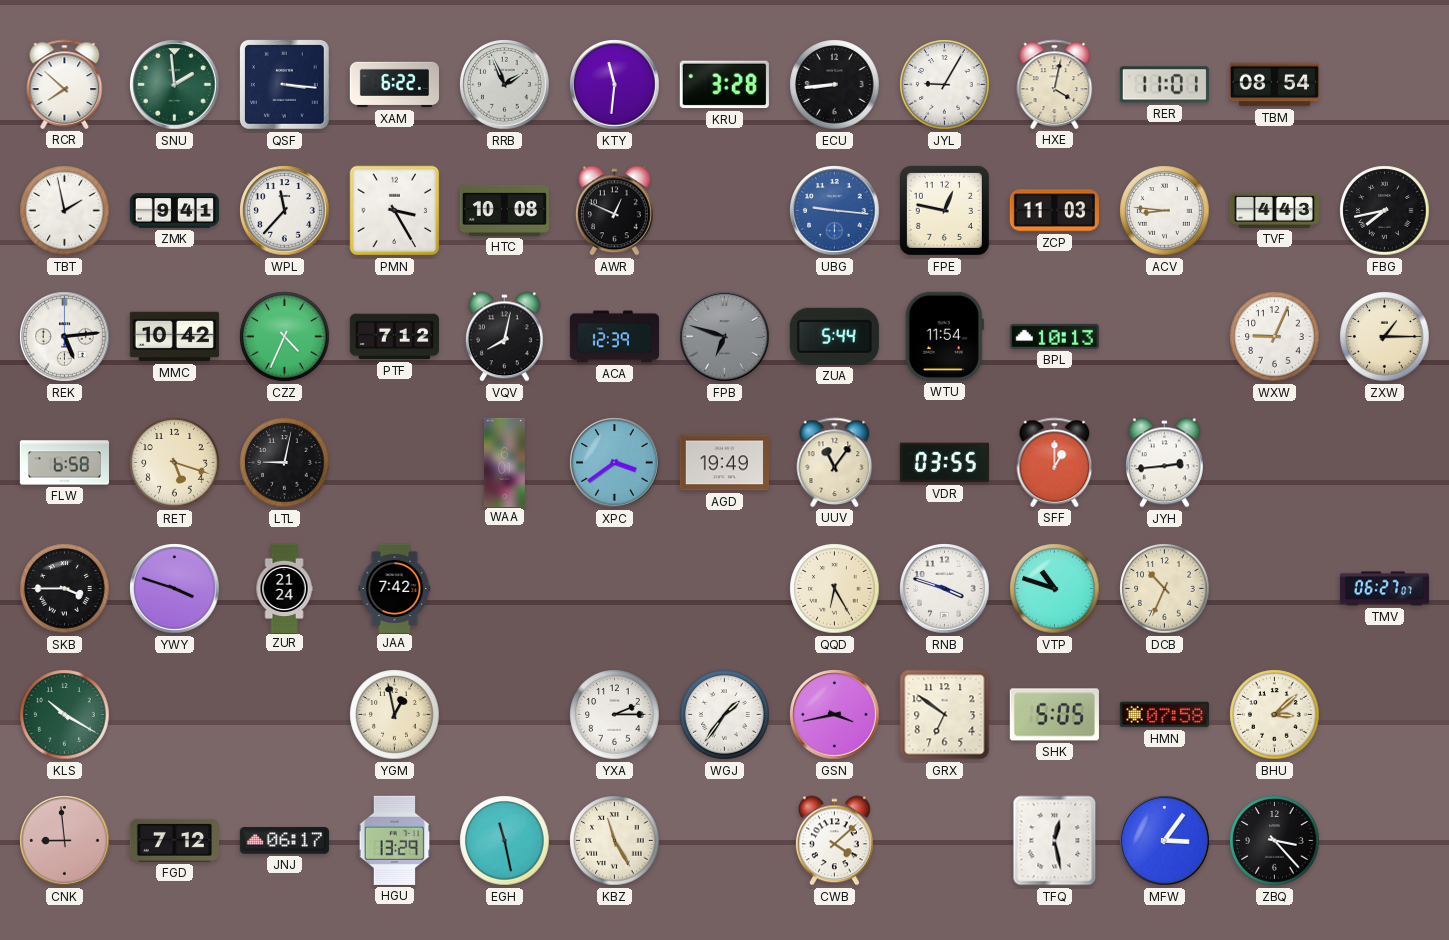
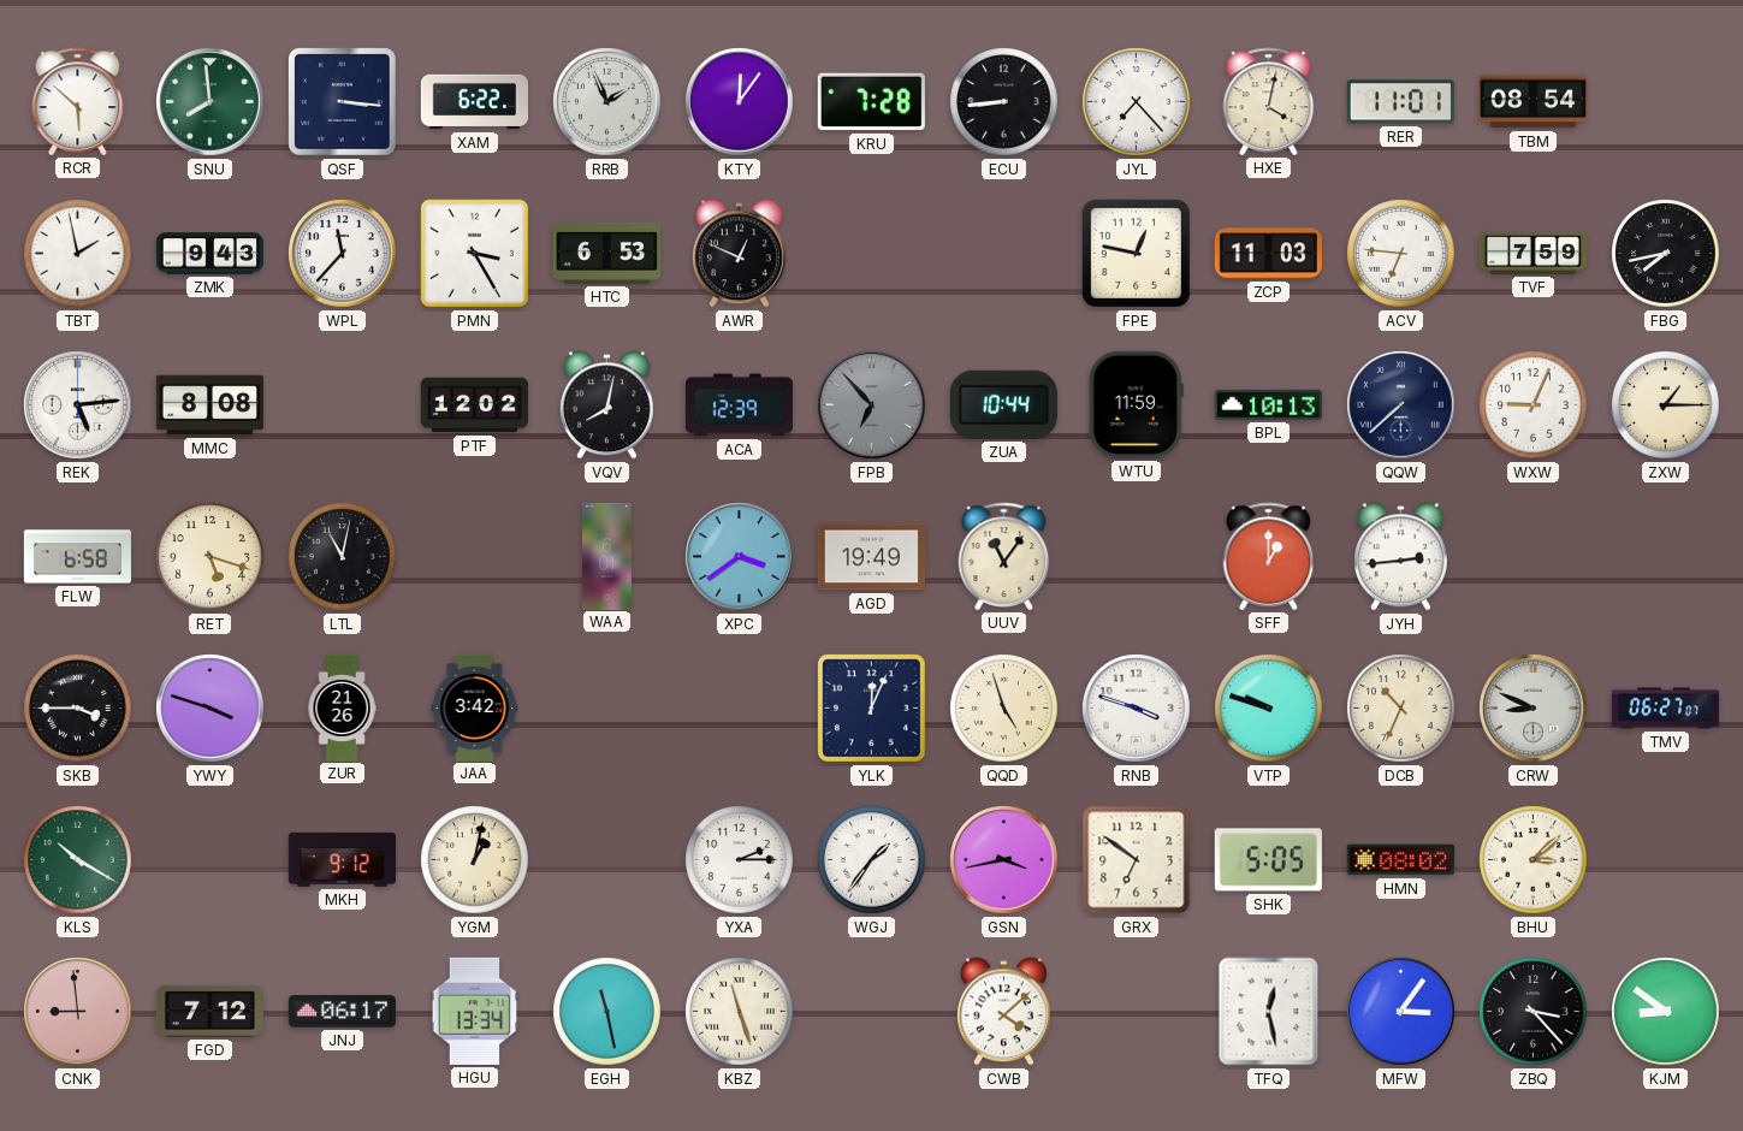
RCR: 7:52 -> 5:52 (78, 101)
SNU: 1:59 -> 7:59 (211, 102)
KTY: 11:31 -> 12:06 (740, 102)
KRU: 3:28 -> 7:28 (871, 102)
JYL: 9:05 -> 7:23 (1137, 102)
ZMK: 9:41 -> 9:43 (209, 254)
HTC: 10:08 -> 6:53 (606, 253)
UBG: 9:16 -> none (835, 211)
ACV: 8:46 -> 6:46 (1401, 254)
TVF: 4:43 -> 7:59 (1532, 253)
MMC: 10:42 -> 8:08 (209, 405)
CZZ: 4:34 -> none (285, 337)
PTF: 7:12 -> 12:02 (474, 405)
FPB: 6:48 -> 6:53 (872, 405)
ZUA: 5:44 -> 10:44 (1003, 404)
WTU: 11:54 -> 11:59 (1136, 404)
QQW: none -> 7:38 (1401, 405)
LTL: 9:02 -> 11:02 (343, 557)
VDR: 03:55 -> none (944, 463)
ZUR: 21:24 -> 21:26 (342, 707)
JAA: 7:42 -> 3:42 (475, 707)
YLK: none -> 12:04 (871, 707)
QQD: 6:25 -> 4:57 (1004, 709)
VTP: 10:48 -> 9:48 (1269, 709)
CRW: none -> 8:49 (1534, 709)
MKH: none -> 9:12 (342, 859)
YGM: 12:58 -> 1:02 (475, 860)
HMN: 07:58 -> 08:02 (1400, 860)
HGU: 13:29 -> 13:34 (475, 1011)
KBZ: 11:25 -> 11:27 (740, 1012)
KJM: none -> 8:51 (1666, 1012)
